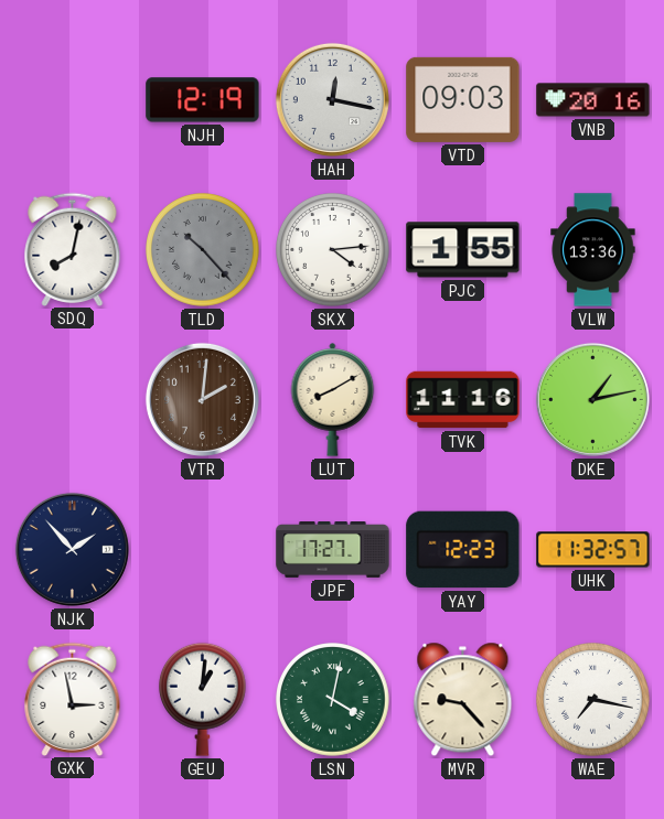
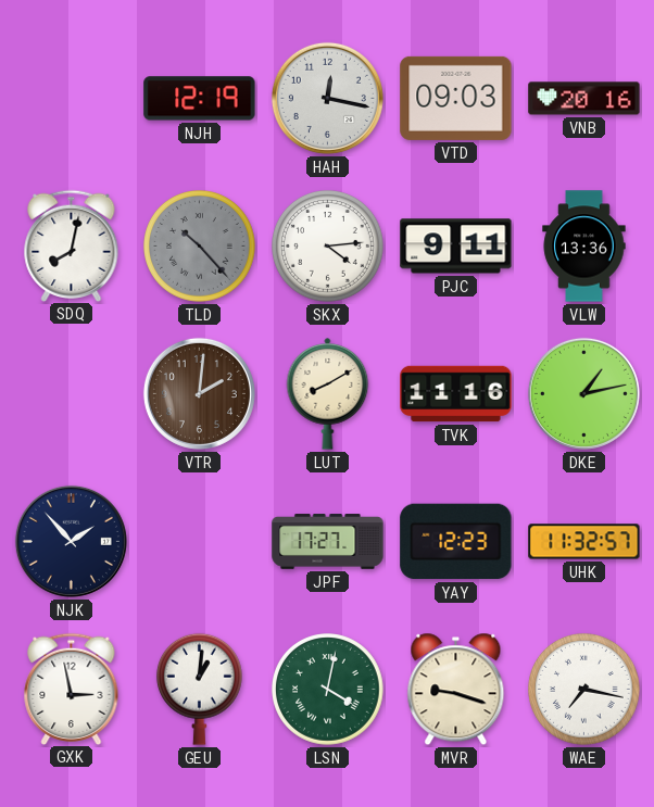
PJC: 1:55 -> 9:11 (456, 247)
MVR: 9:23 -> 9:18 (456, 690)
